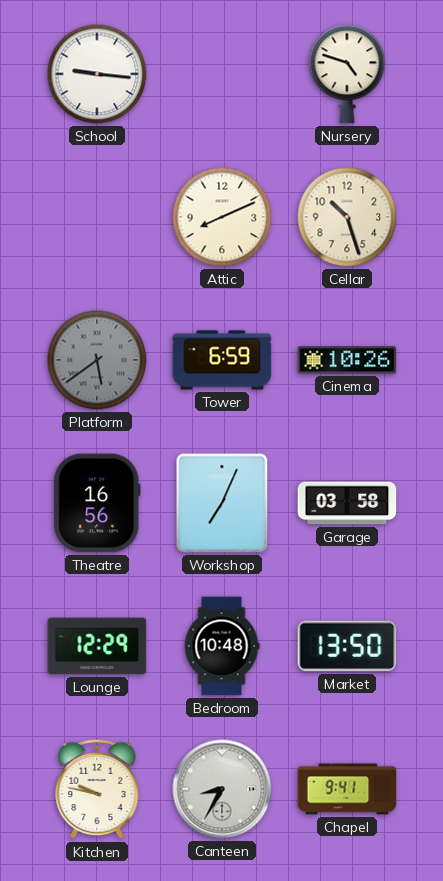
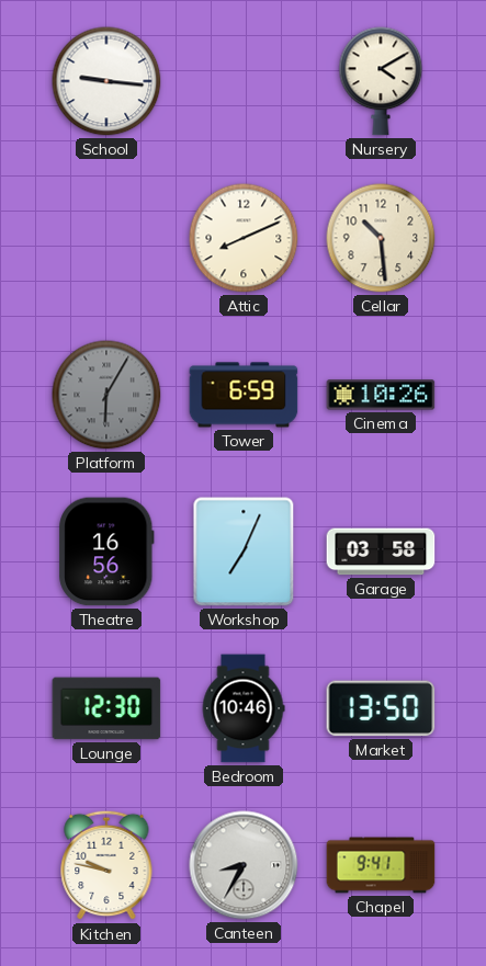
Nursery: 4:48 -> 4:10 (381, 81)
Cellar: 10:27 -> 10:29 (381, 238)
Platform: 5:39 -> 6:05 (106, 395)
Lounge: 12:29 -> 12:30 (106, 708)
Bedroom: 10:48 -> 10:46 (244, 708)
